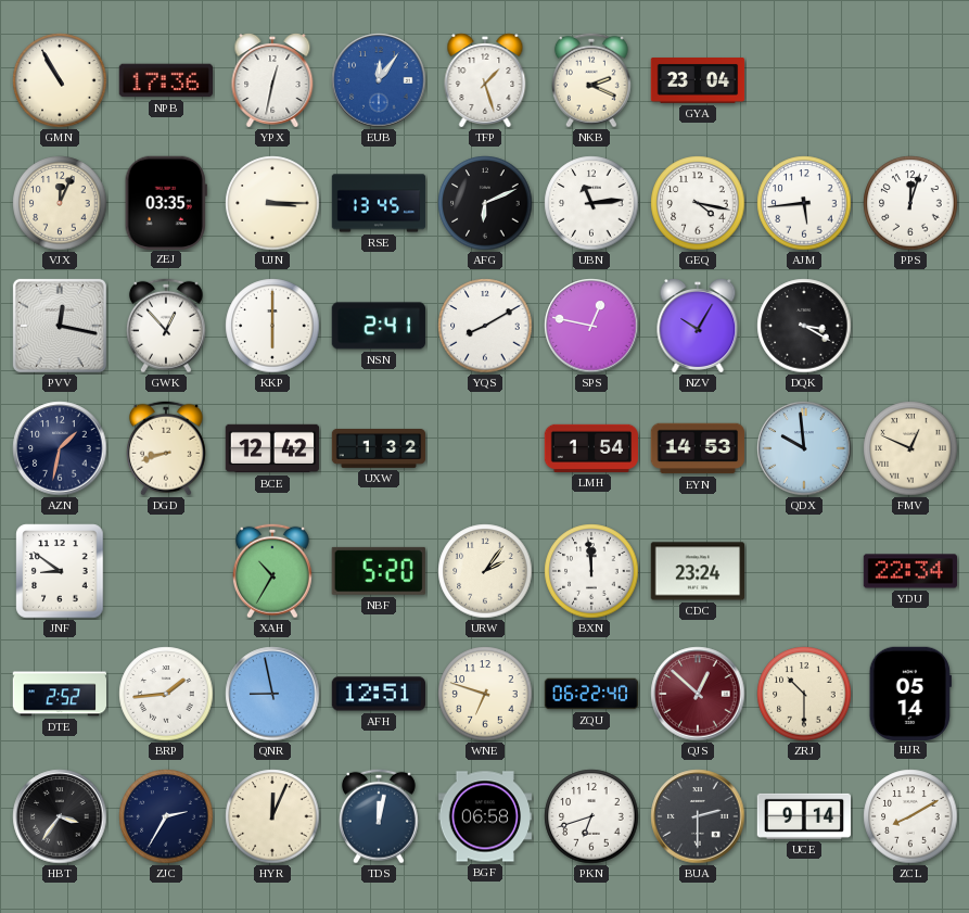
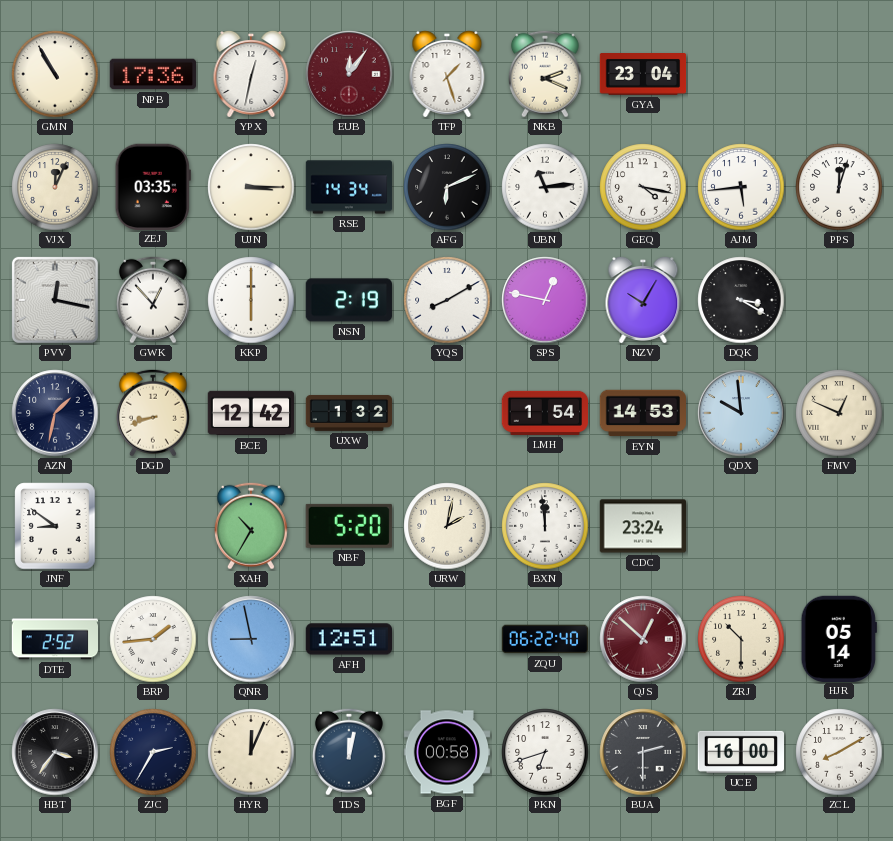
EUB dial: blue -> burgundy (349, 74)
RSE: 13:45 -> 14:34 (349, 187)
NSN: 2:41 -> 2:19 (349, 300)
URW: 2:06 -> 2:02 (447, 526)
YDU: 22:34 -> none (910, 571)
WNE: 6:48 -> none (485, 694)
BGF: 06:58 -> 00:58 (447, 752)
UCE: 9:14 -> 16:00 (740, 752)
